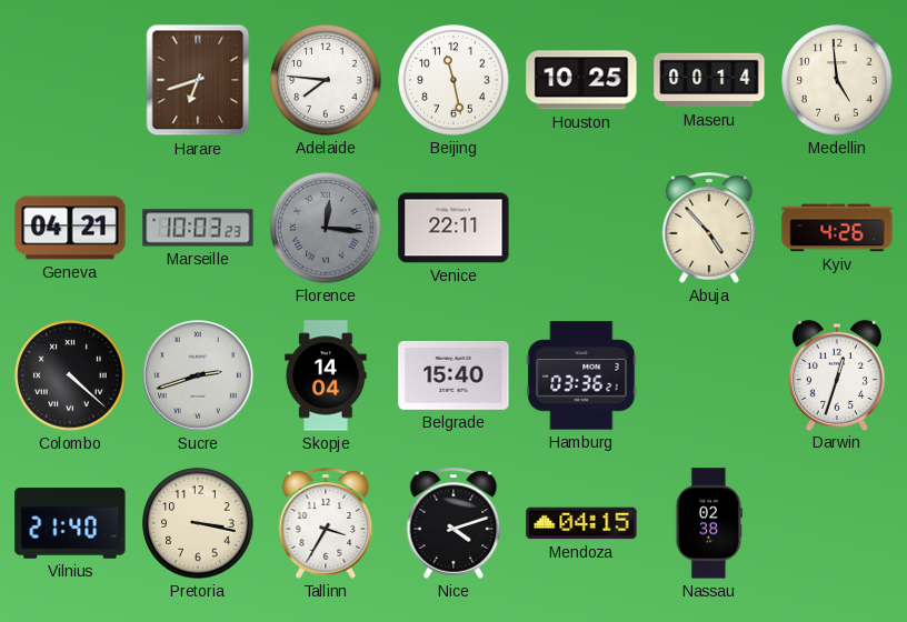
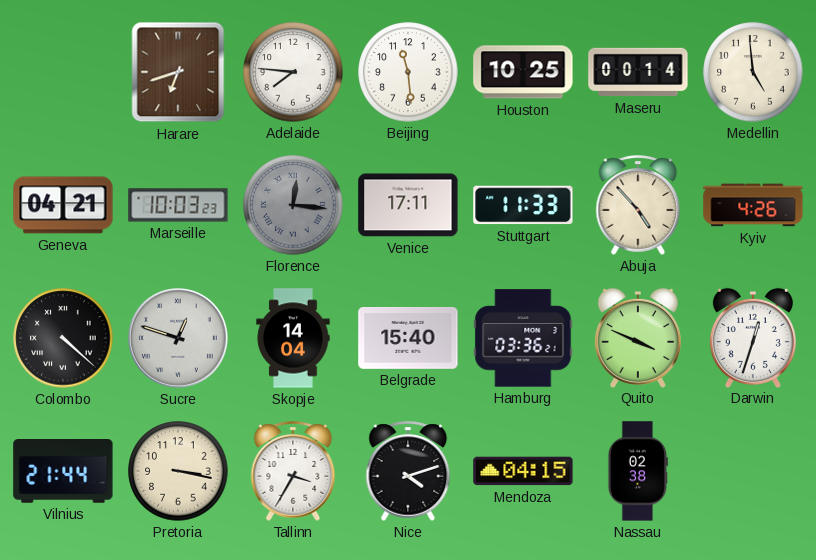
Beijing: 11:28 -> 11:29 (408, 72)
Venice: 22:11 -> 17:11 (408, 205)
Stuttgart: none -> 11:33 (523, 205)
Sucre: 2:42 -> 12:48 (179, 339)
Quito: none -> 3:49 (638, 337)
Vilnius: 21:40 -> 21:44 (63, 472)
